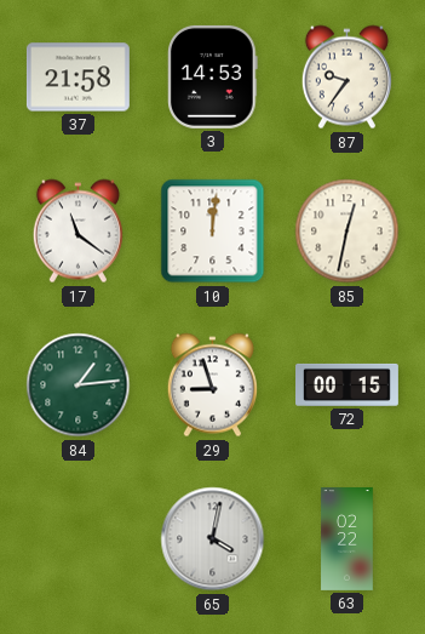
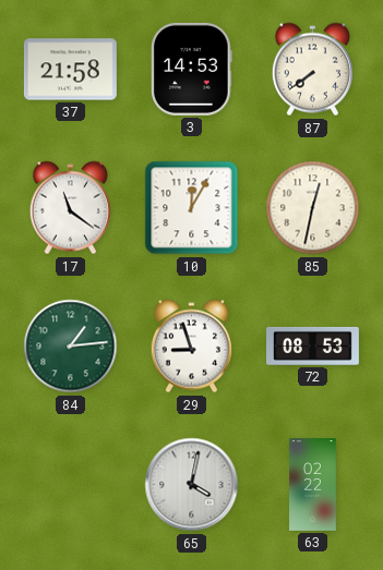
87: 9:36 -> 7:39 (312, 70)
10: 12:01 -> 12:05 (192, 208)
72: 00:15 -> 08:53 (313, 345)
